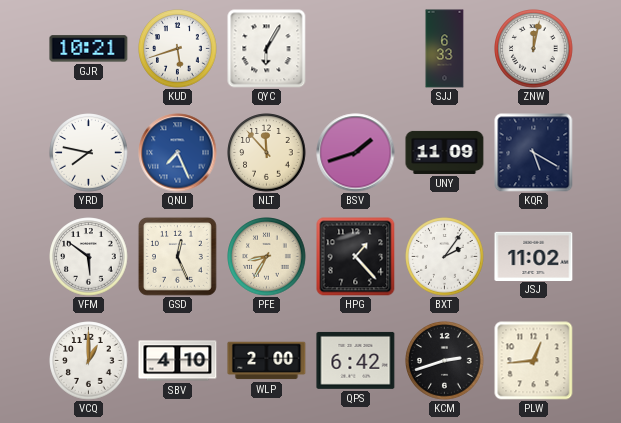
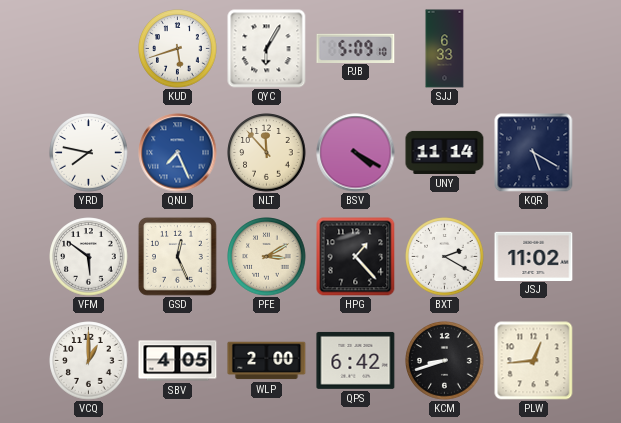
GJR: 10:21 -> none (89, 49)
PJB: none -> 5:09 (356, 48)
ZNW: 12:02 -> none (534, 49)
BSV: 1:42 -> 4:20 (356, 153)
UNY: 11:09 -> 11:14 (445, 152)
PFE: 8:35 -> 3:10 (267, 257)
BXT: 2:06 -> 2:20 (445, 257)
SBV: 4:10 -> 4:05 (178, 361)
KCM: 2:42 -> 8:42 (445, 361)
